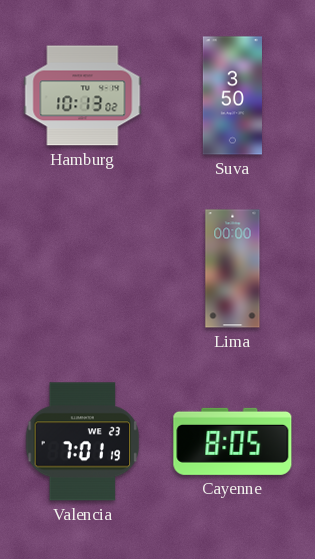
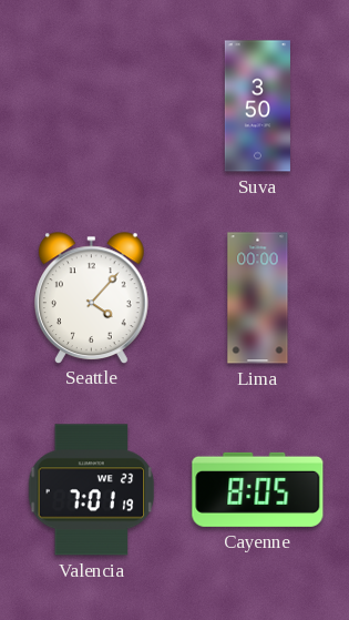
Hamburg: 10:13 -> none (83, 96)
Seattle: none -> 4:07 (92, 297)
